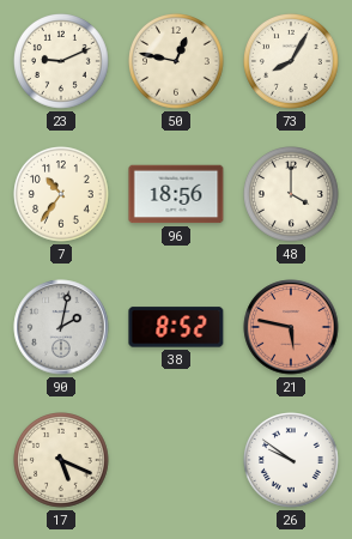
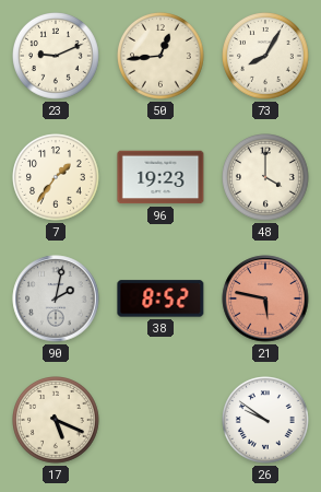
50: 12:47 -> 12:44 (162, 57)
7: 10:36 -> 1:36 (57, 178)
96: 18:56 -> 19:23 (160, 177)
